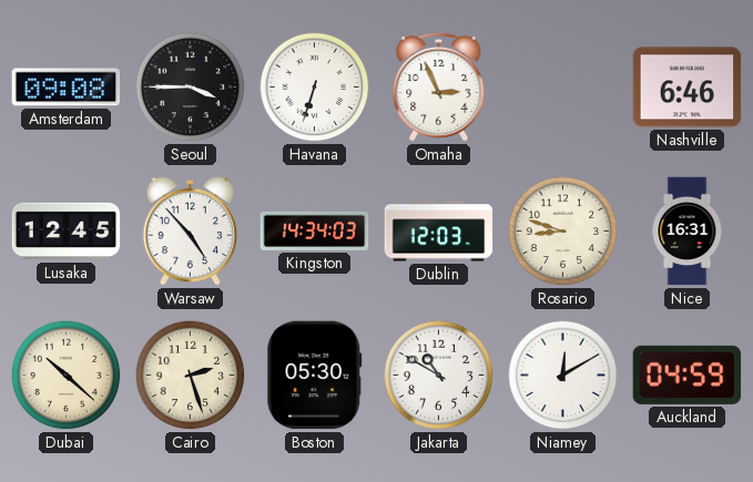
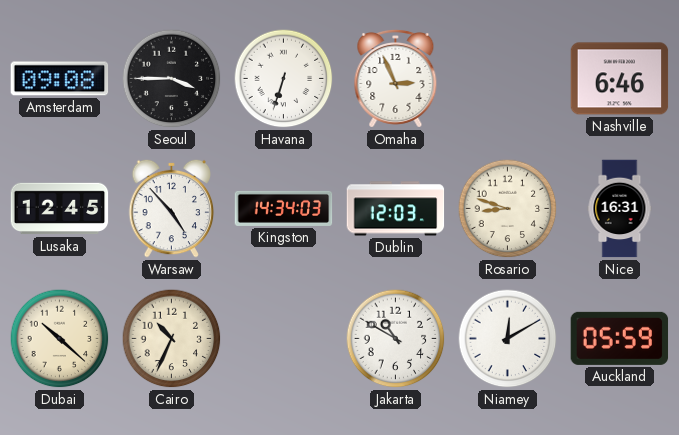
Cairo: 2:27 -> 10:34 (172, 339)
Boston: 05:30 -> none (315, 376)
Auckland: 04:59 -> 05:59 (620, 338)
